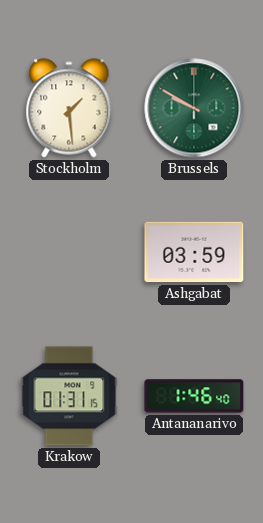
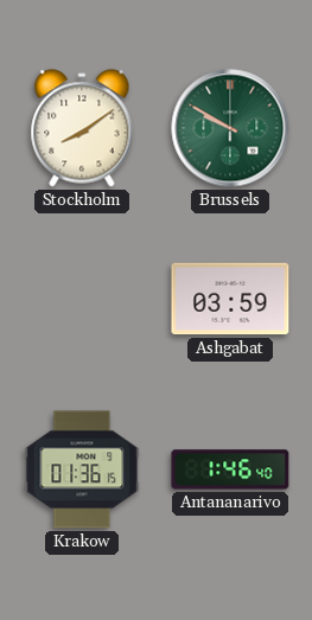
Stockholm: 1:29 -> 8:09 (82, 128)
Krakow: 01:31 -> 01:36 (82, 469)
